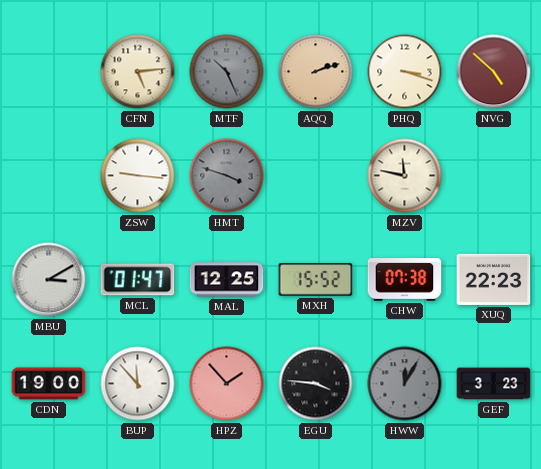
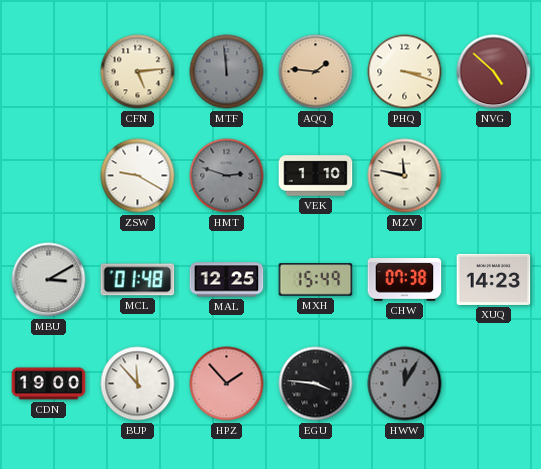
MTF: 10:26 -> 11:59 (227, 72)
AQQ: 2:12 -> 1:46 (316, 72)
ZSW: 9:16 -> 9:20 (138, 176)
HMT: 3:48 -> 2:48 (227, 176)
VEK: none -> 1:10 (316, 176)
MCL: 01:47 -> 01:48 (138, 280)
MXH: 15:52 -> 15:49 (316, 280)
XUQ: 22:23 -> 14:23 (494, 279)
GEF: 3:23 -> none (494, 384)
